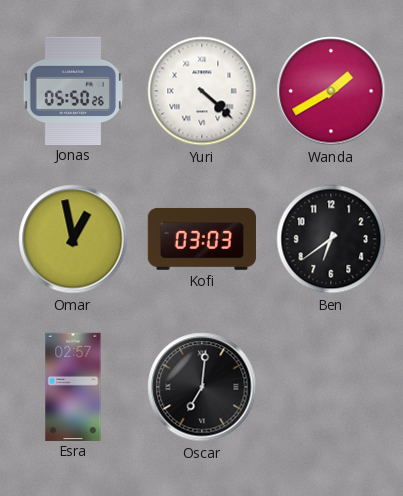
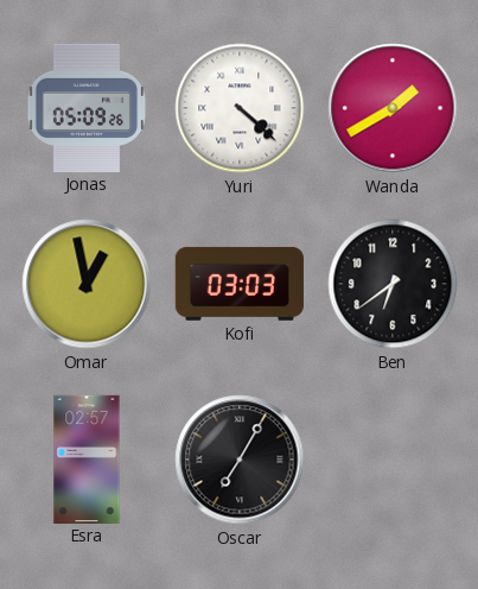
Jonas: 05:50 -> 05:09 (85, 107)
Oscar: 7:01 -> 7:05 (240, 460)
